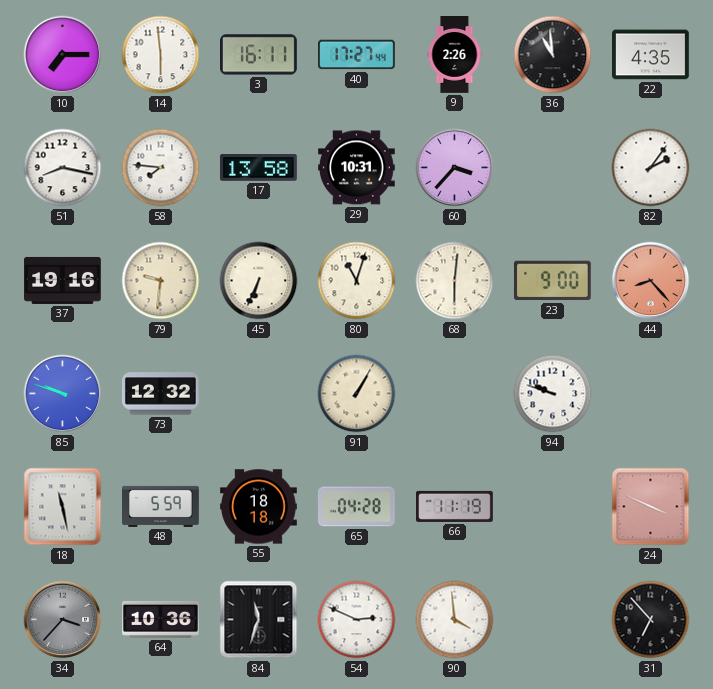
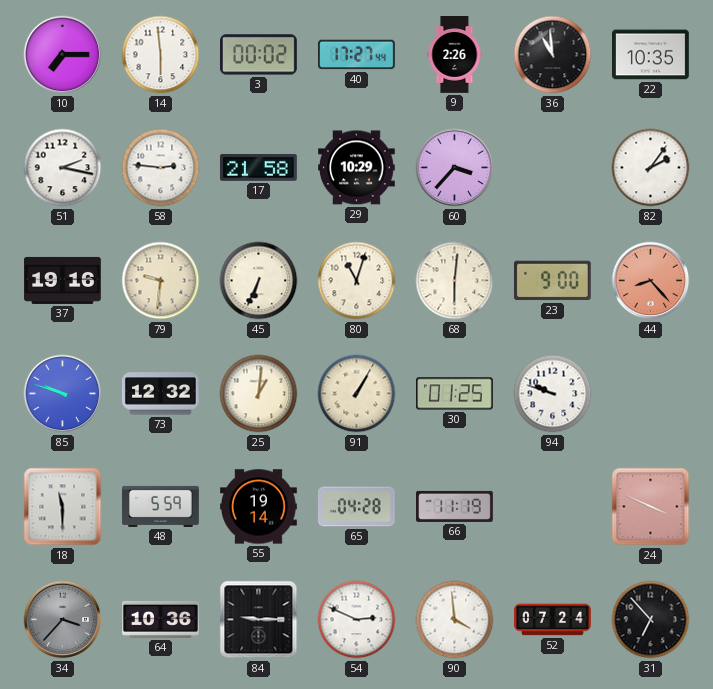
3: 16:11 -> 00:02 (259, 55)
22: 4:35 -> 10:35 (651, 55)
51: 8:17 -> 2:17 (63, 168)
58: 7:46 -> 2:46 (161, 168)
17: 13:58 -> 21:58 (258, 168)
29: 10:31 -> 10:29 (357, 168)
25: none -> 1:01 (259, 394)
30: none -> 01:25 (455, 394)
18: 11:28 -> 11:30 (63, 507)
55: 18:18 -> 19:14 (259, 507)
84: 11:33 -> 9:15 (259, 620)
52: none -> 07:24 (553, 620)
